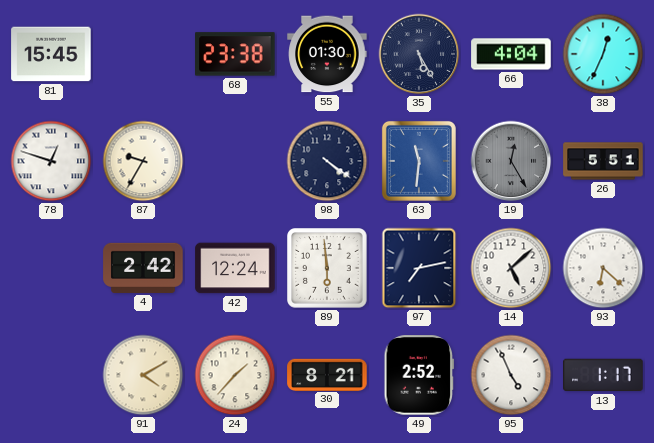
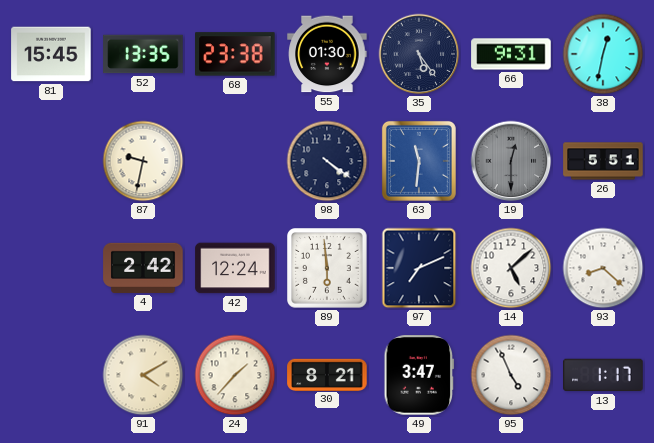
52: none -> 13:35 (143, 54)
35: 5:25 -> 5:24 (419, 54)
66: 4:04 -> 9:31 (511, 54)
38: 12:34 -> 12:32 (603, 54)
78: 12:48 -> none (51, 161)
87: 9:35 -> 9:32 (143, 161)
19: 12:25 -> 12:30 (511, 161)
97: 7:13 -> 7:11 (419, 268)
93: 6:22 -> 8:22 (603, 268)
49: 2:52 -> 3:47 (419, 375)
